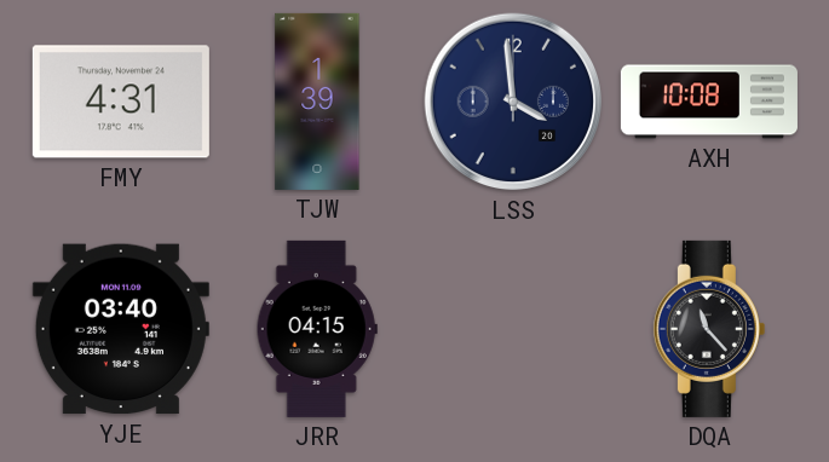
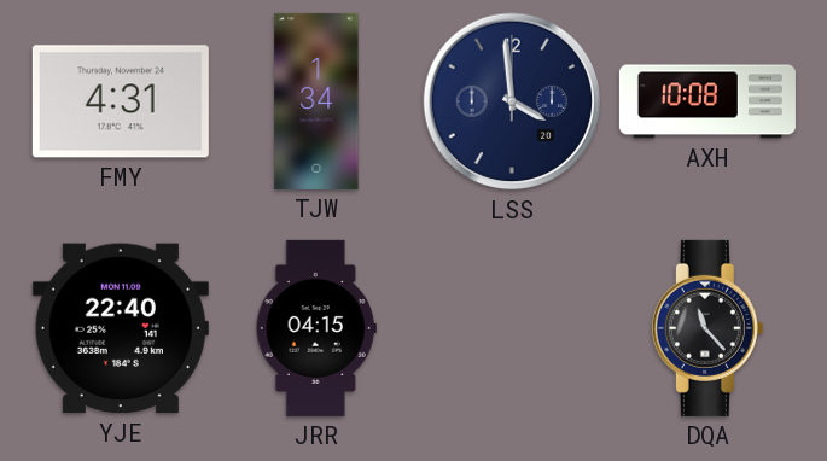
TJW: 1:39 -> 1:34 (316, 101)
YJE: 03:40 -> 22:40 (121, 328)
